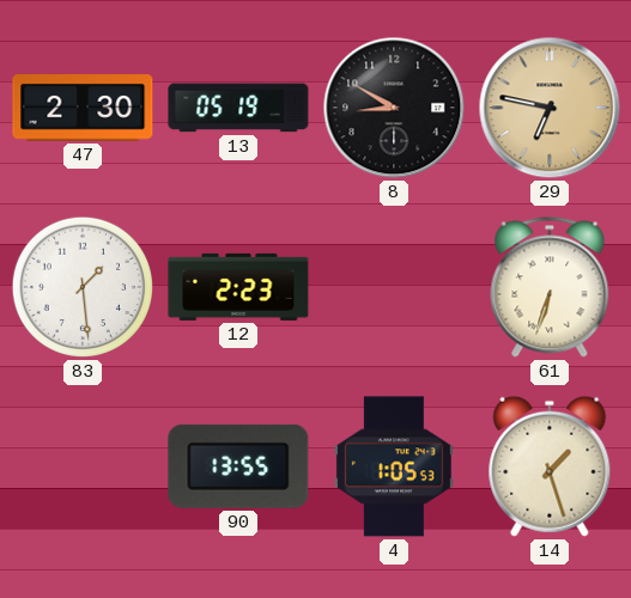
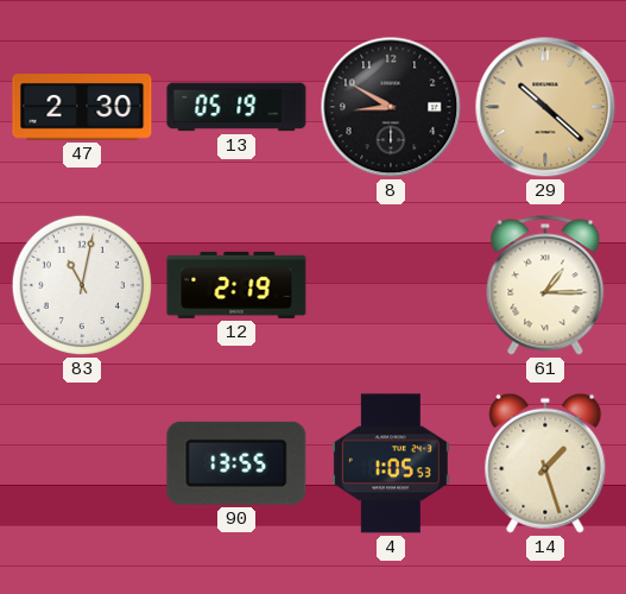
29: 6:47 -> 10:22 (545, 107)
83: 1:29 -> 11:02 (82, 285)
12: 2:23 -> 2:19 (236, 285)
61: 6:33 -> 1:15 (545, 285)
